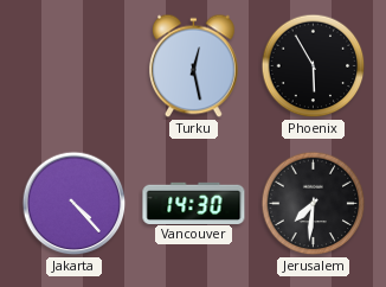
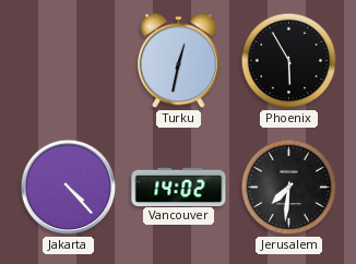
Turku: 12:28 -> 12:32 (179, 61)
Vancouver: 14:30 -> 14:02 (179, 187)
